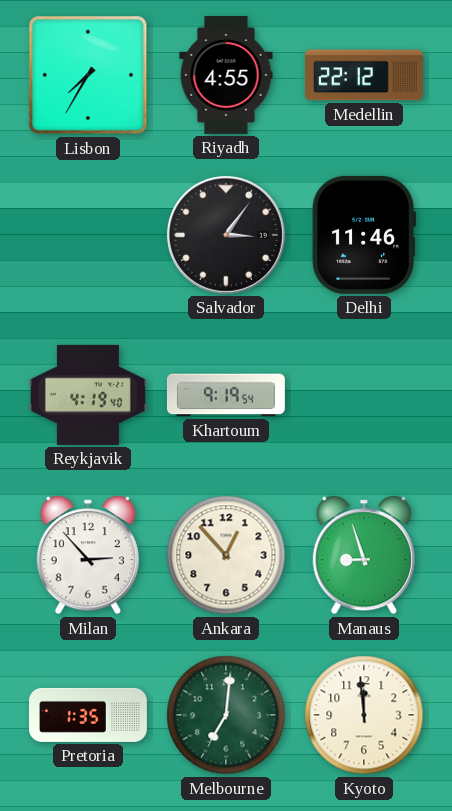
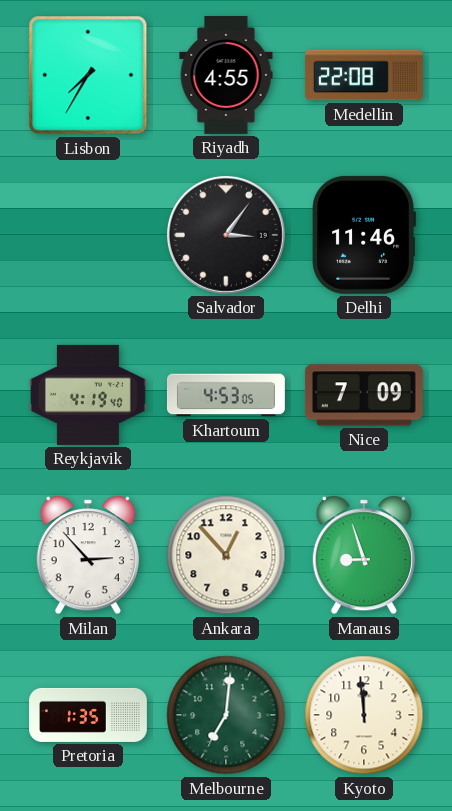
Medellin: 22:12 -> 22:08 (364, 75)
Khartoum: 9:19 -> 4:53 (226, 395)
Nice: none -> 7:09 (364, 395)
